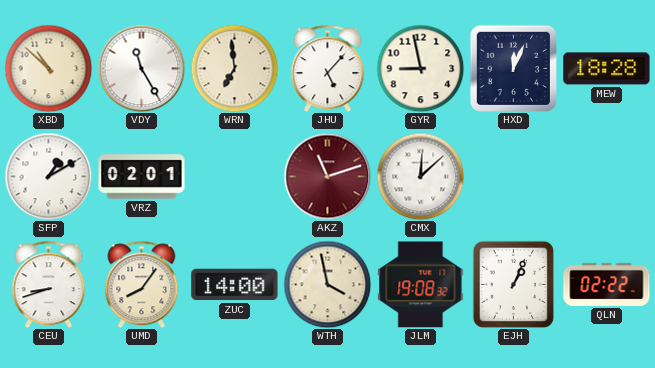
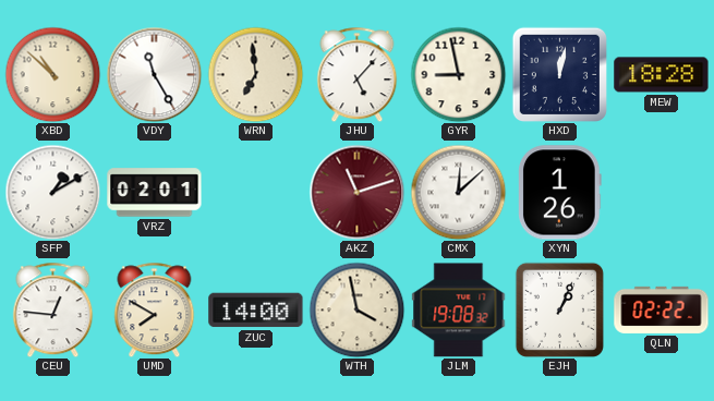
HXD: 12:04 -> 12:02 (559, 74)
XYN: none -> 1:26 (560, 193)
CEU: 8:42 -> 12:46 (53, 309)
UMD: 8:06 -> 7:50 (155, 309)
